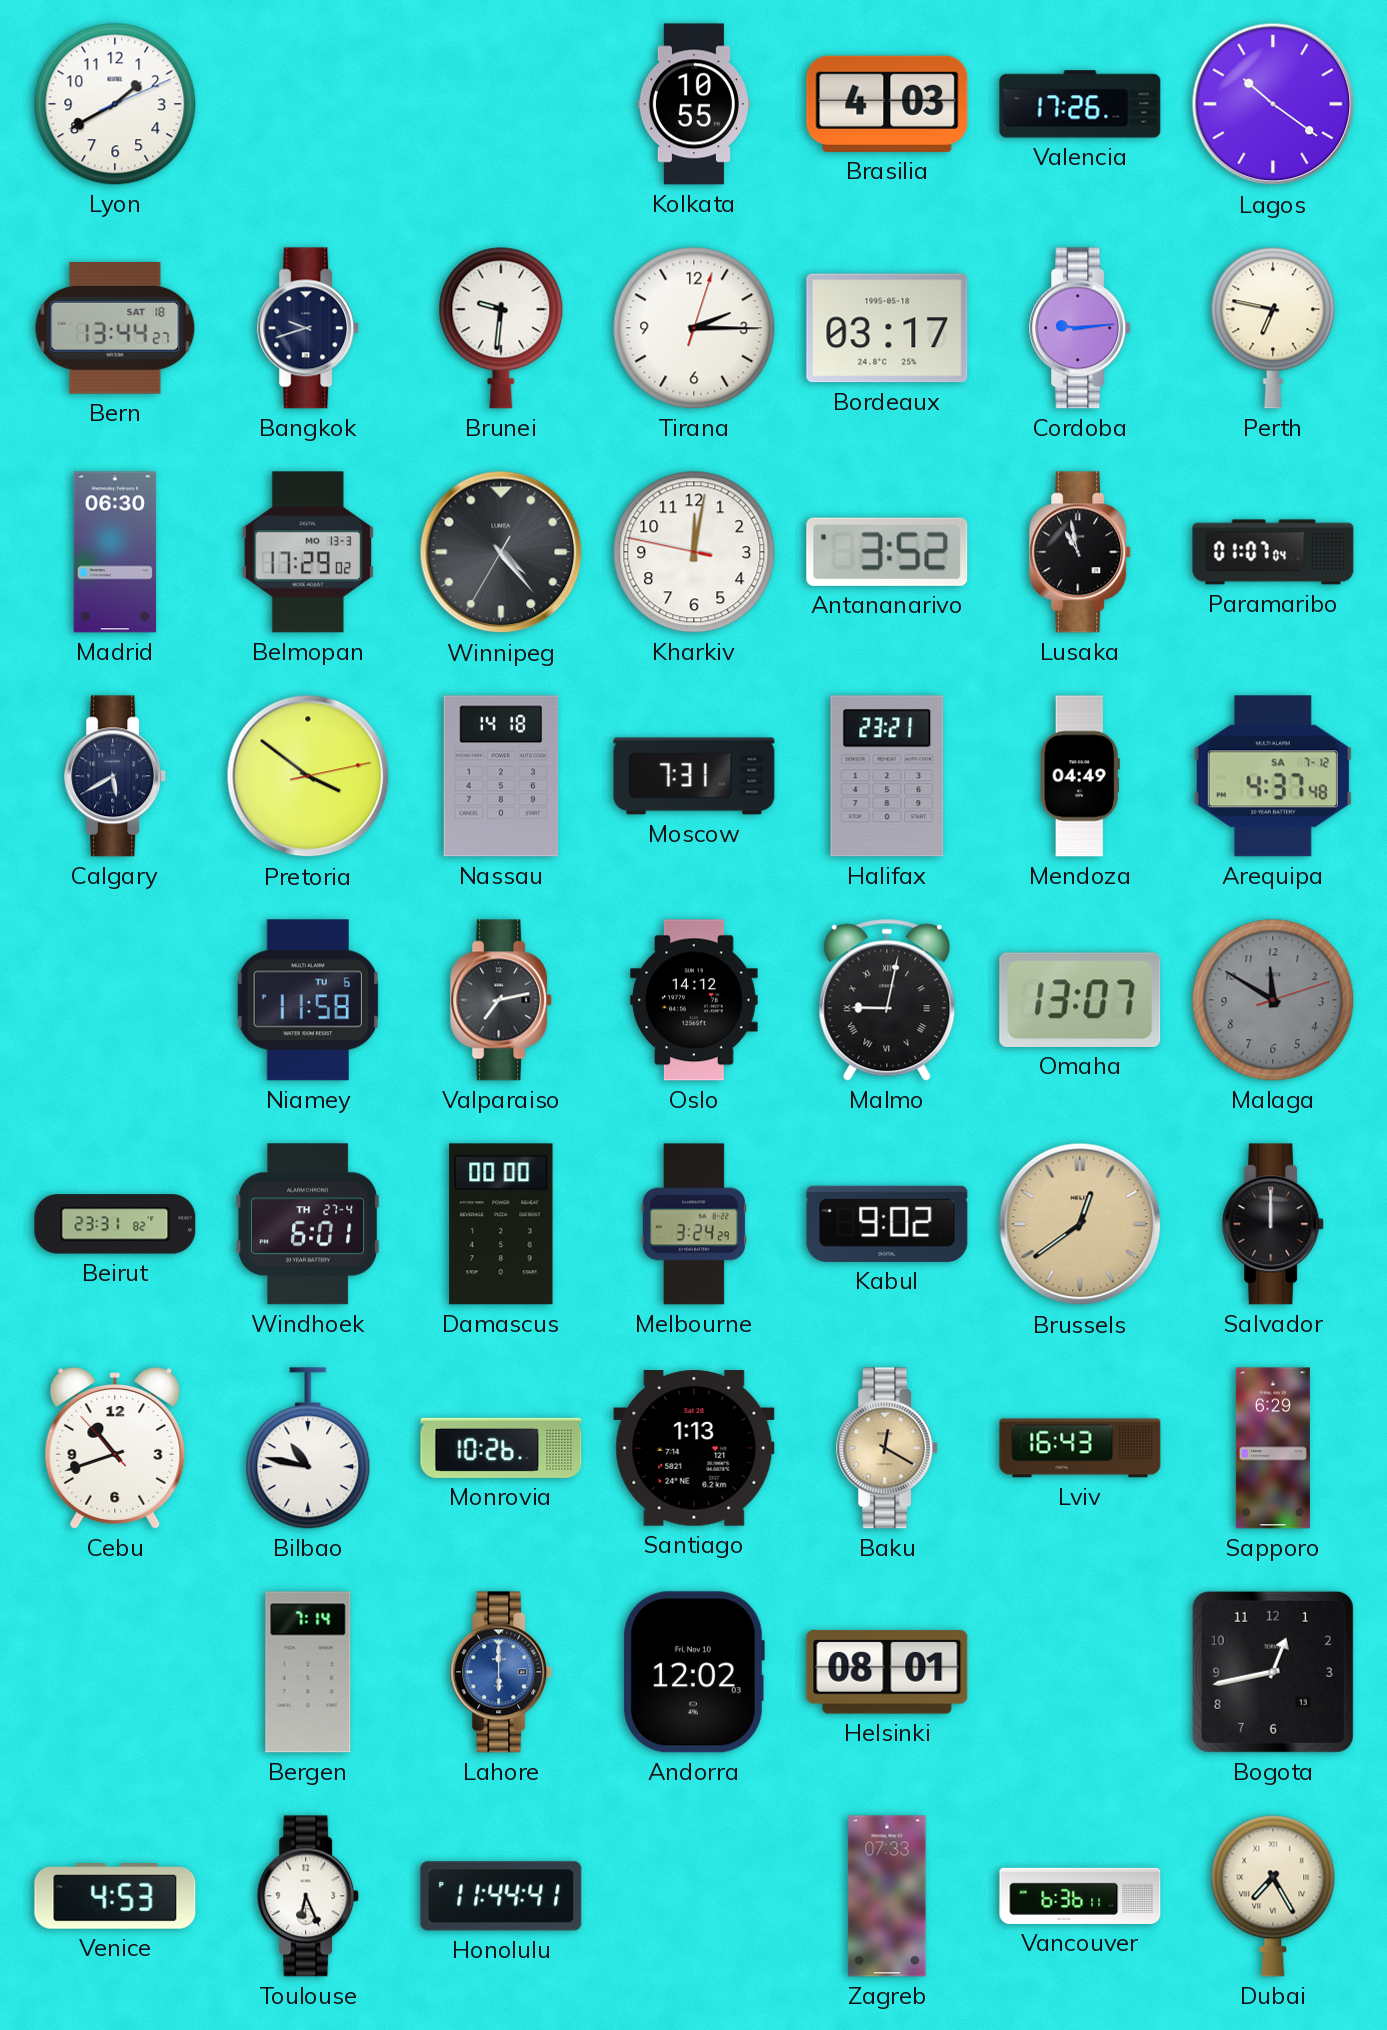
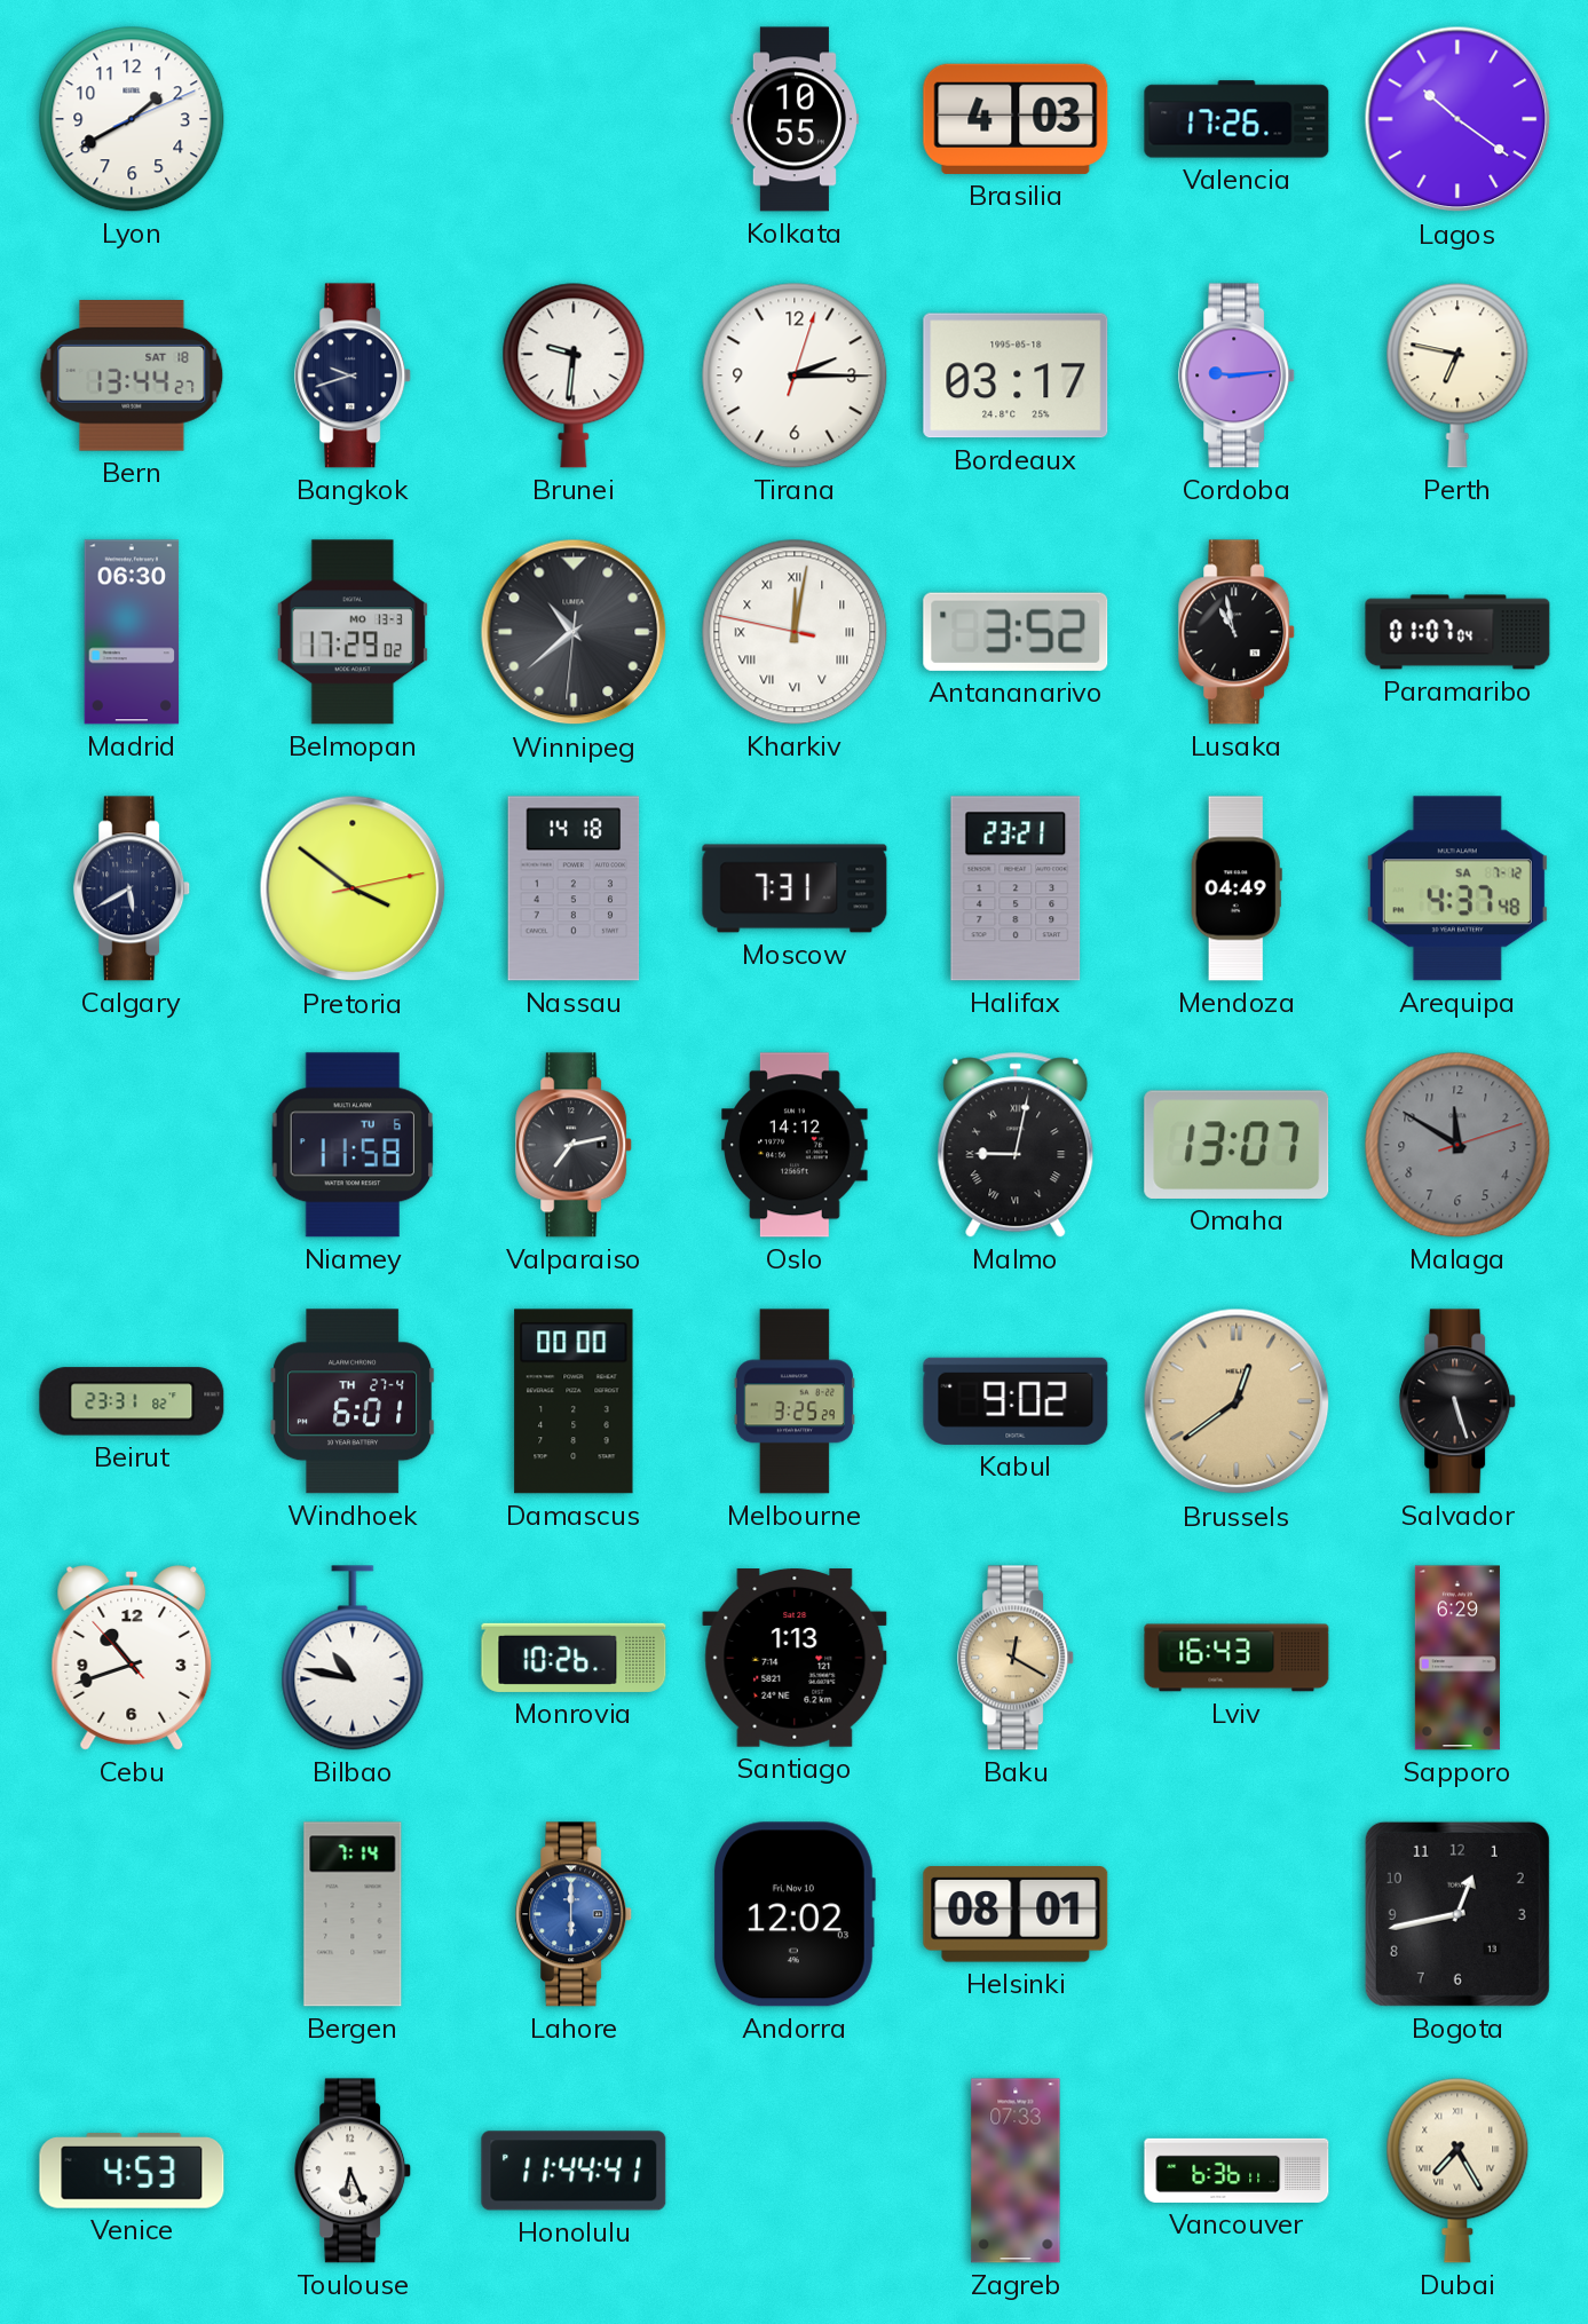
Winnipeg: 4:23 -> 10:38 (574, 632)
Kharkiv numerals: Arabic -> Roman (795, 632)
Melbourne: 3:24 -> 3:25 (795, 1401)
Salvador: 12:00 -> 5:27 (1459, 1401)
